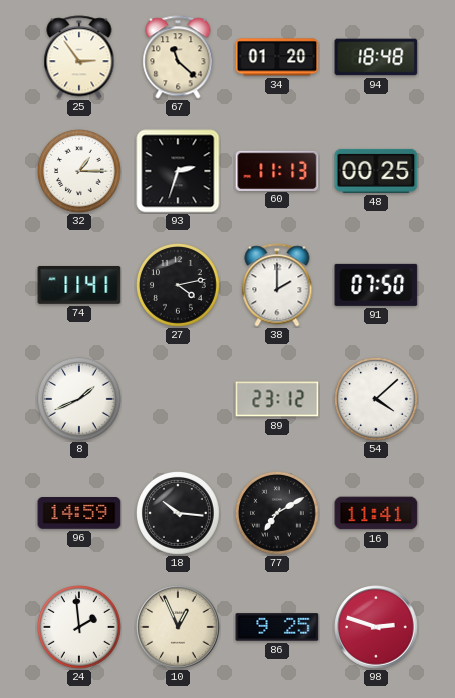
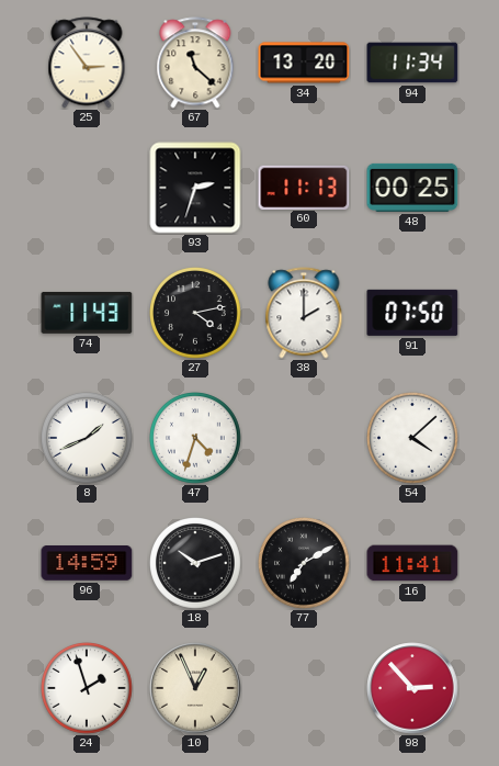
34: 01:20 -> 13:20 (304, 63)
94: 18:48 -> 11:34 (412, 63)
32: 1:15 -> none (80, 172)
74: 11:41 -> 11:43 (87, 313)
47: none -> 4:33 (196, 439)
89: 23:12 -> none (277, 399)
18: 10:16 -> 10:12 (196, 564)
24: 1:59 -> 1:57 (88, 689)
86: 9:25 -> none (277, 627)
98: 2:48 -> 2:53 (412, 688)
